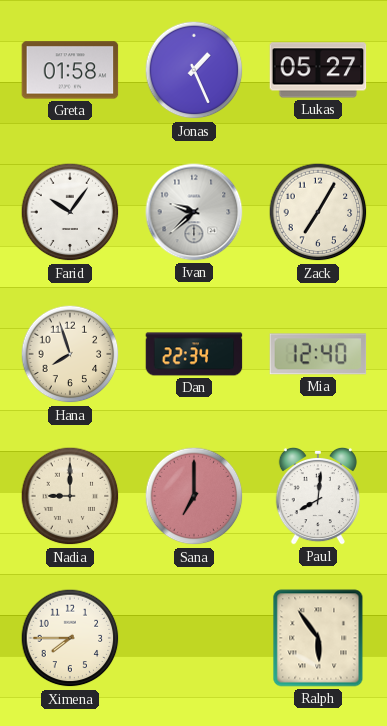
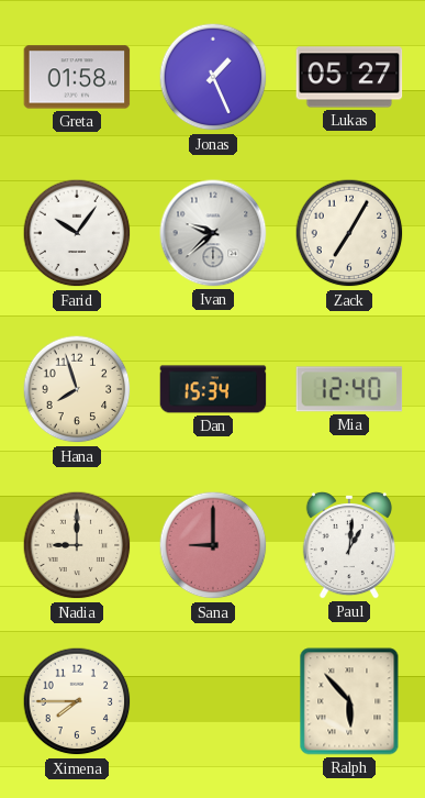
Dan: 22:34 -> 15:34 (213, 389)
Sana: 7:00 -> 9:00 (213, 545)
Paul: 8:01 -> 1:01 (349, 545)
Ralph: 5:54 -> 5:53 (349, 701)
